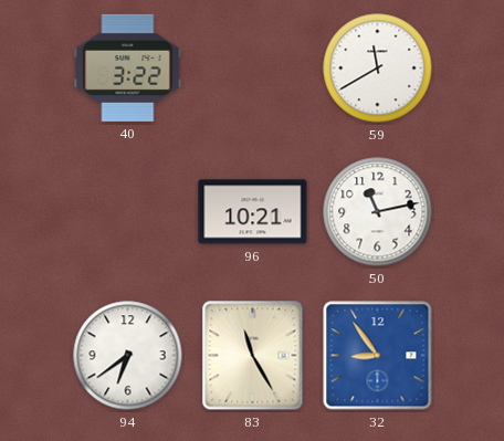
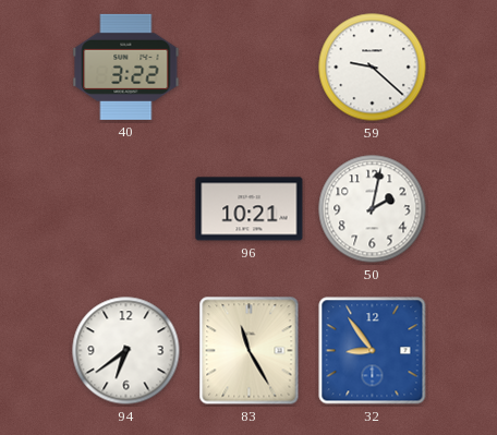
59: 11:40 -> 9:22 (373, 68)
50: 11:13 -> 2:02 (373, 209)
